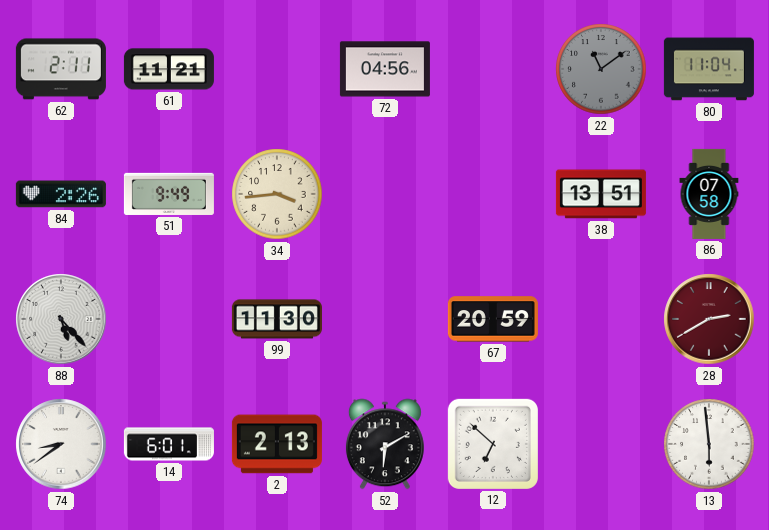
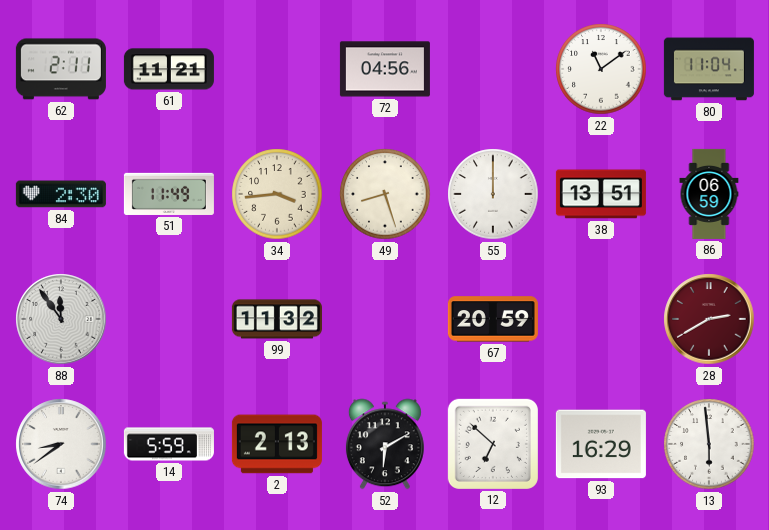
22 dial: grey -> white (601, 69)
84: 2:26 -> 2:30 (61, 194)
51: 9:49 -> 11:49 (169, 194)
49: none -> 8:27 (385, 194)
55: none -> 12:00 (493, 194)
86: 07:58 -> 06:59 (709, 194)
88: 5:23 -> 11:54 (61, 319)
99: 11:30 -> 11:32 (277, 319)
14: 6:01 -> 5:59 (169, 444)
93: none -> 16:29 (601, 444)
